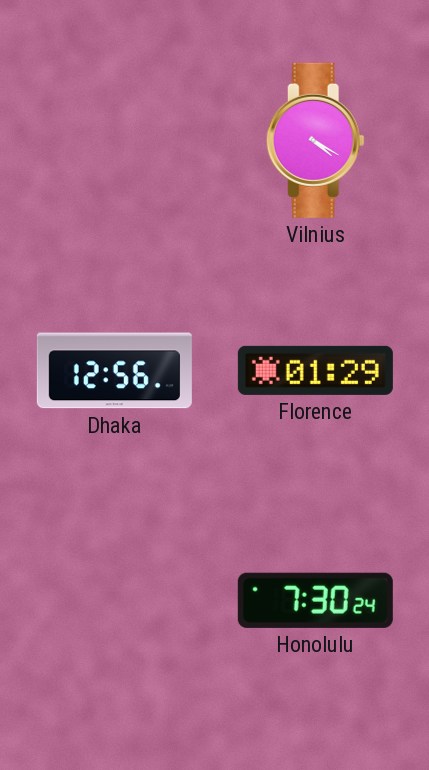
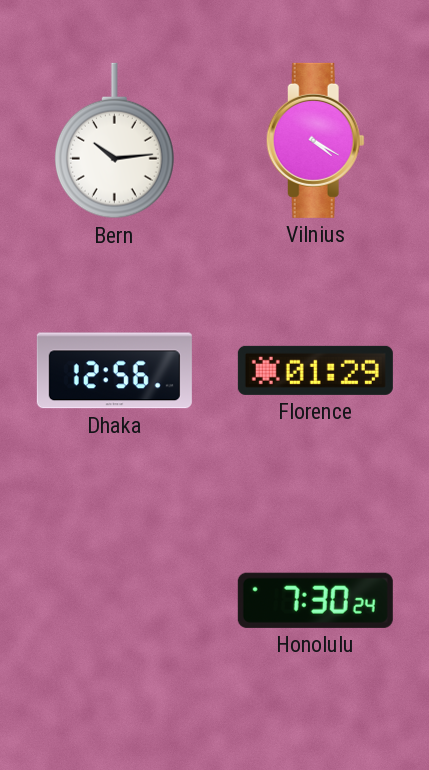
Bern: none -> 10:14 (114, 141)
